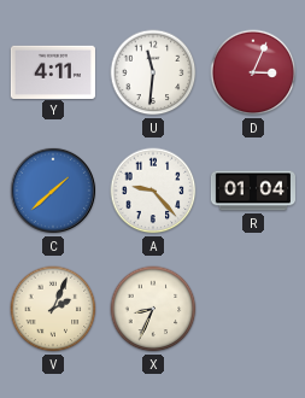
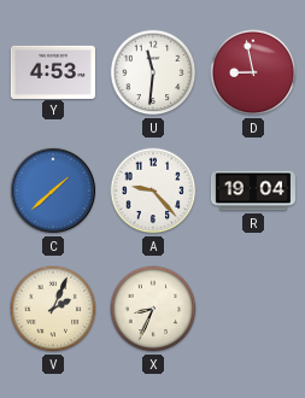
Y: 4:11 -> 4:53 (53, 71)
D: 3:04 -> 8:58 (253, 72)
R: 01:04 -> 19:04 (252, 191)
